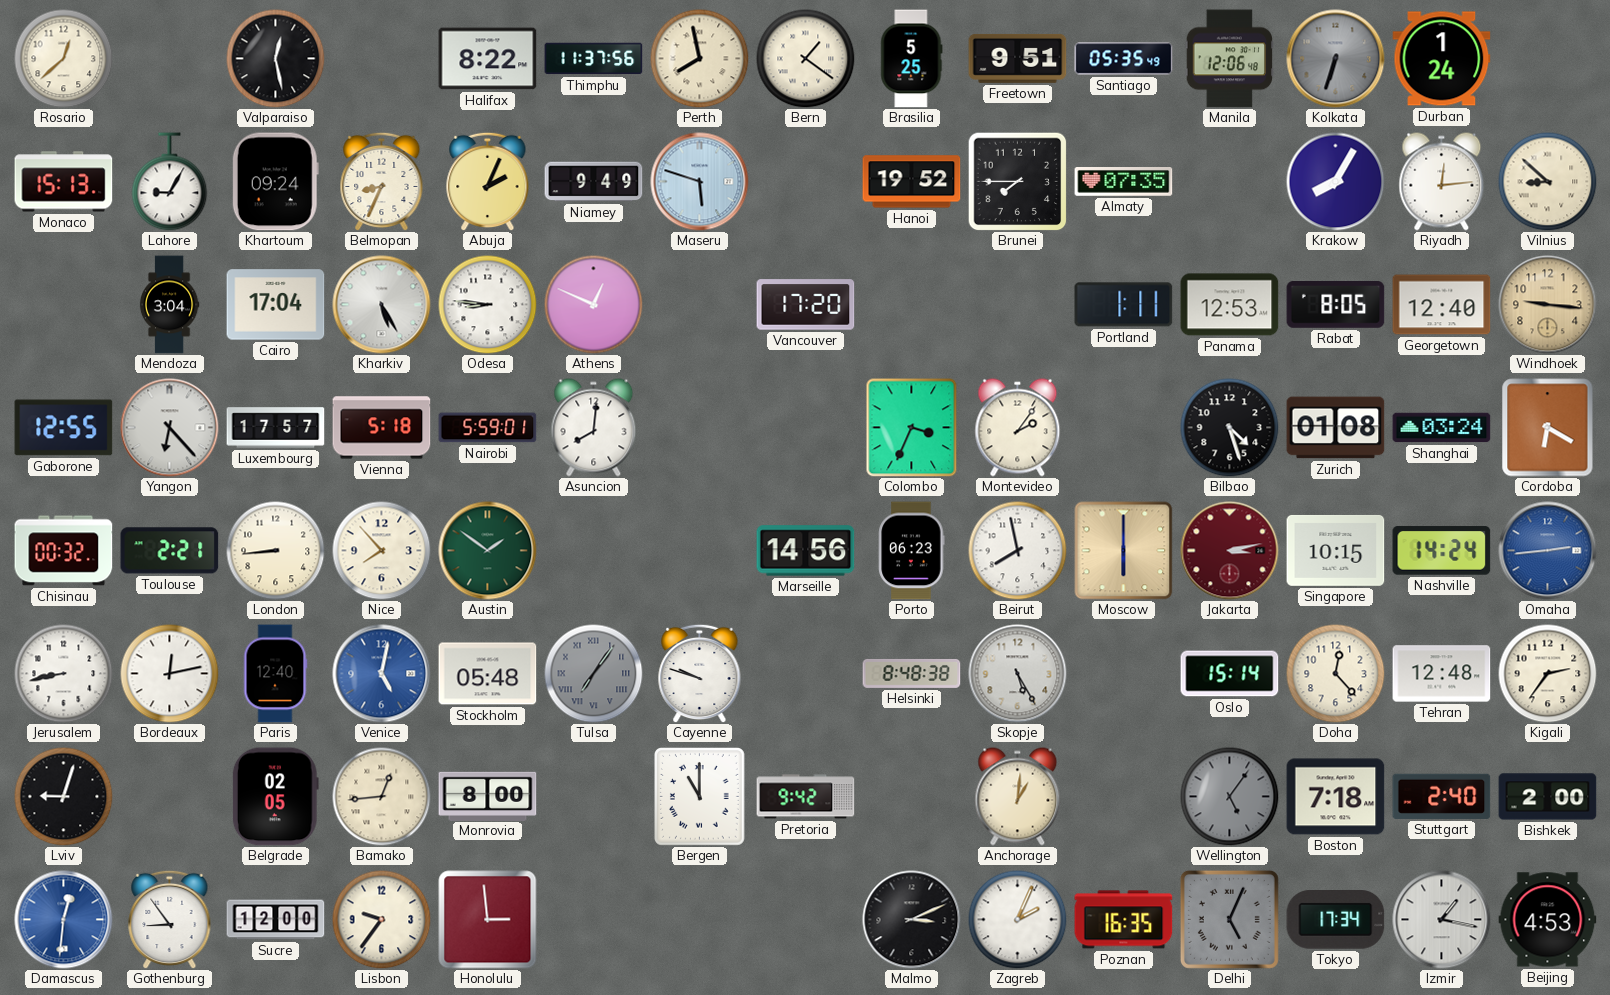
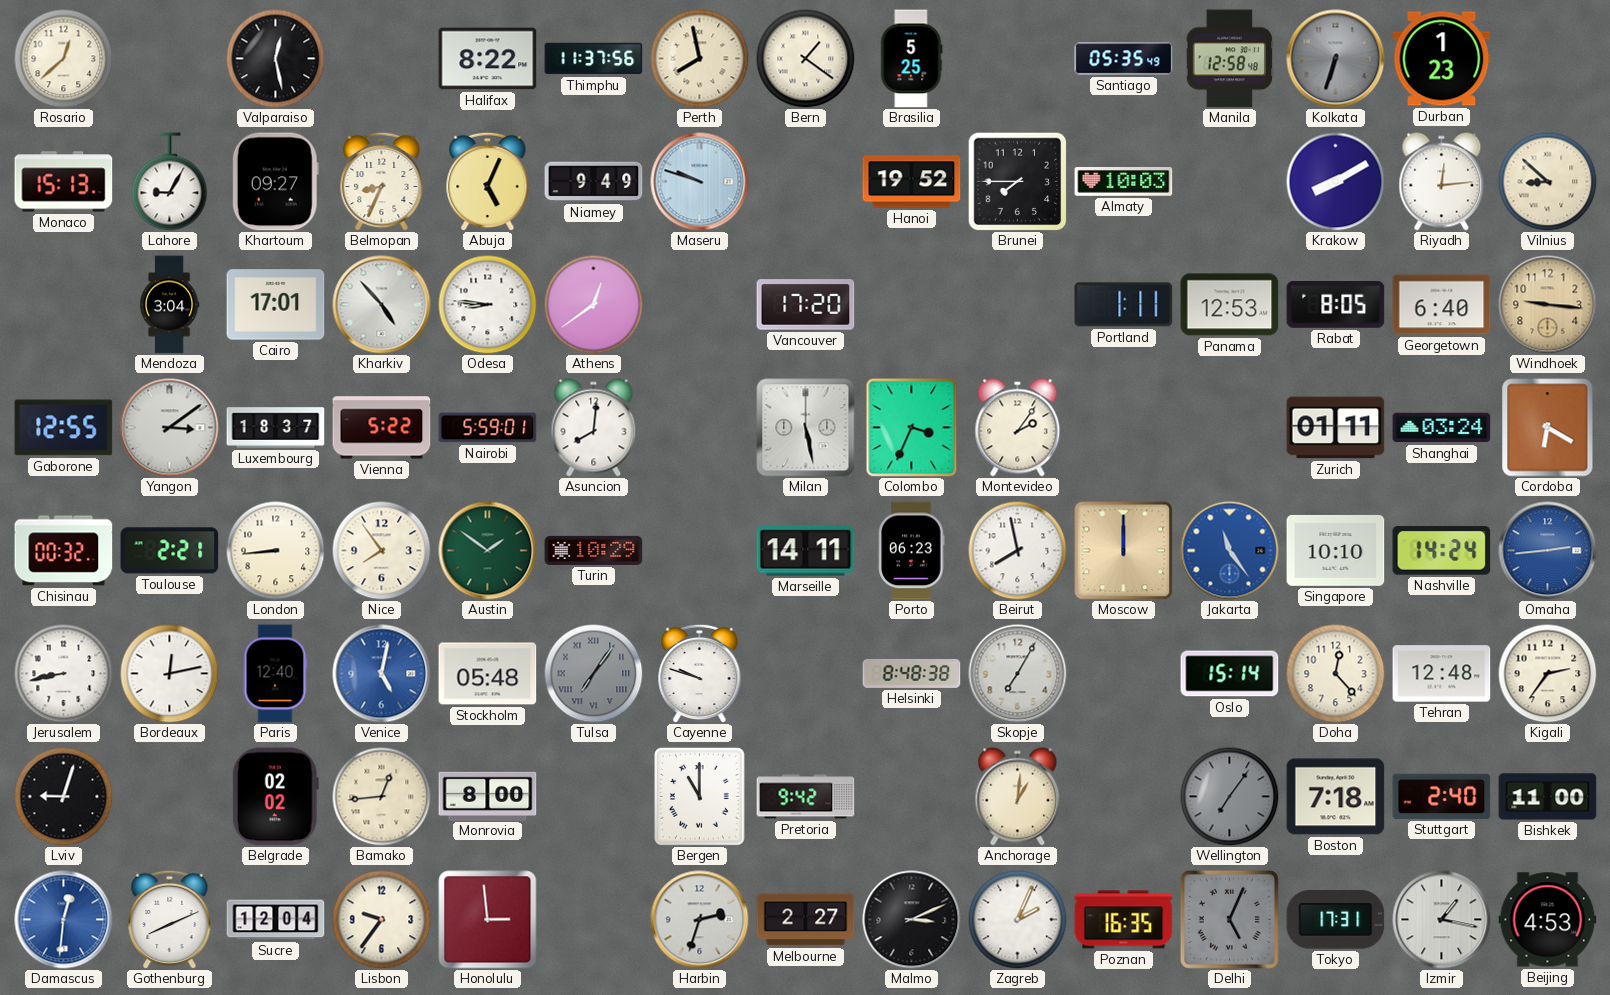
Freetown: 9:51 -> none (1018, 58)
Manila: 12:06 -> 12:58 (1230, 59)
Durban: 1:24 -> 1:23 (1442, 59)
Khartoum: 09:24 -> 09:27 (275, 182)
Abuja: 2:04 -> 5:04 (488, 181)
Maseru: 5:48 -> 9:48 (700, 182)
Almaty: 07:35 -> 10:03 (1124, 182)
Krakow: 8:05 -> 8:10 (1336, 182)
Cairo: 17:04 -> 17:01 (276, 305)
Kharkiv: 5:25 -> 4:53 (382, 305)
Athens: 12:49 -> 12:39 (594, 305)
Georgetown: 12:40 -> 6:40 (1442, 305)
Yangon: 6:23 -> 3:09 (170, 428)
Luxembourg: 17:57 -> 18:37 (276, 428)
Vienna: 5:18 -> 5:22 (382, 428)
Milan: none -> 5:28 (806, 428)
Bilbao: 4:27 -> none (1230, 428)
Zurich: 01:08 -> 01:11 (1336, 428)
Nice: 7:53 -> 7:54 (382, 551)
Turin: none -> 10:29 (594, 550)
Marseille: 14:56 -> 14:11 (806, 551)
Moscow: 6:00 -> 12:00 (1124, 551)
Jakarta: 3:13 -> 11:24 (1230, 551)
Jakarta dial: burgundy -> blue (1230, 551)
Singapore: 10:15 -> 10:10 (1336, 550)
Skopje: 5:25 -> 7:05 (1018, 674)
Belgrade: 02:05 -> 02:02 (275, 797)
Wellington: 5:06 -> 7:06 (1230, 797)
Bishkek: 2:00 -> 11:00 (1548, 797)
Gothenburg: 8:54 -> 8:11 (170, 919)
Sucre: 12:00 -> 12:04 (276, 920)
Harbin: none -> 2:33 (700, 920)
Melbourne: none -> 2:27 (806, 920)
Tokyo: 17:34 -> 17:31 (1336, 920)
